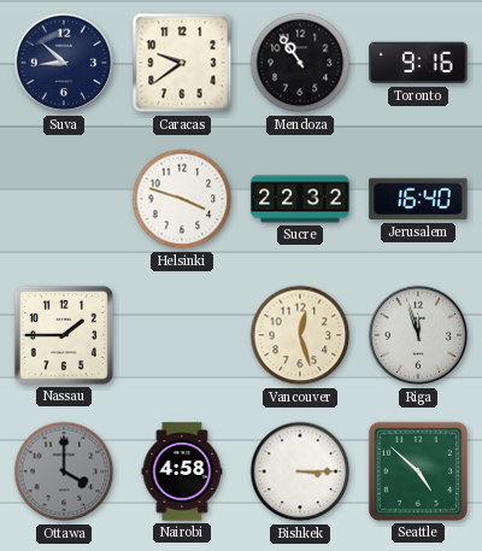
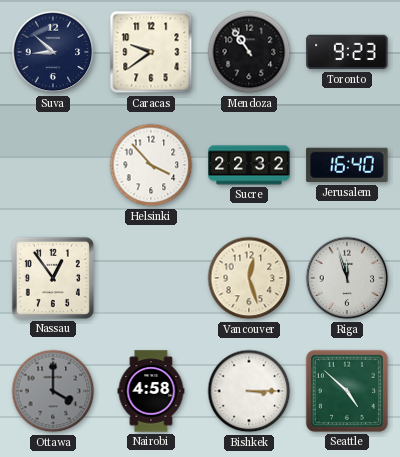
Toronto: 9:16 -> 9:23 (347, 52)
Helsinki: 3:48 -> 3:53 (151, 165)
Nassau: 1:45 -> 12:54 (53, 278)
